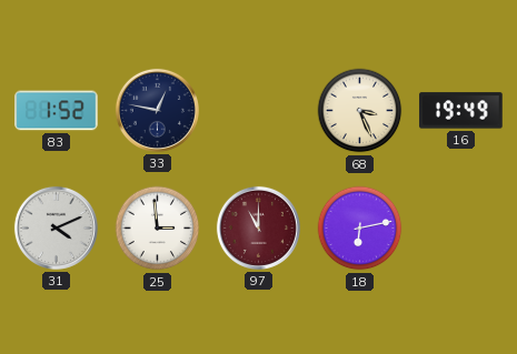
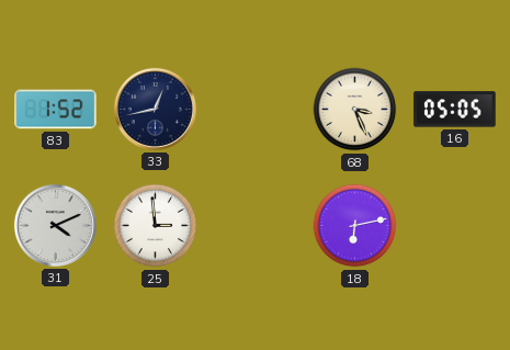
33: 12:47 -> 12:43 (155, 109)
16: 19:49 -> 05:05 (455, 110)
97: 11:00 -> none (258, 227)
